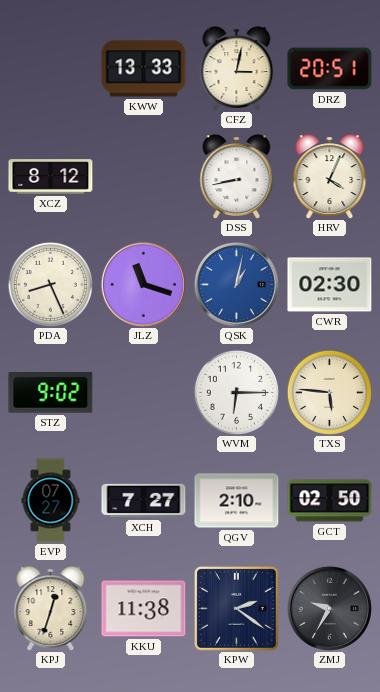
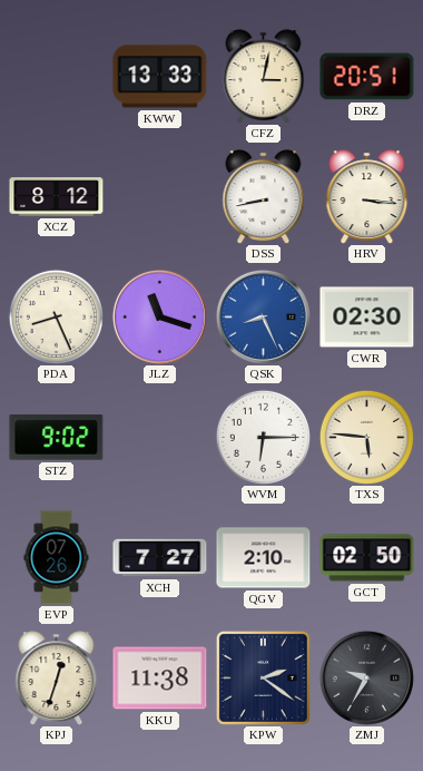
HRV: 4:04 -> 3:16 (367, 196)
QSK: 1:02 -> 8:26 (263, 316)
EVP: 07:27 -> 07:26 (57, 558)
